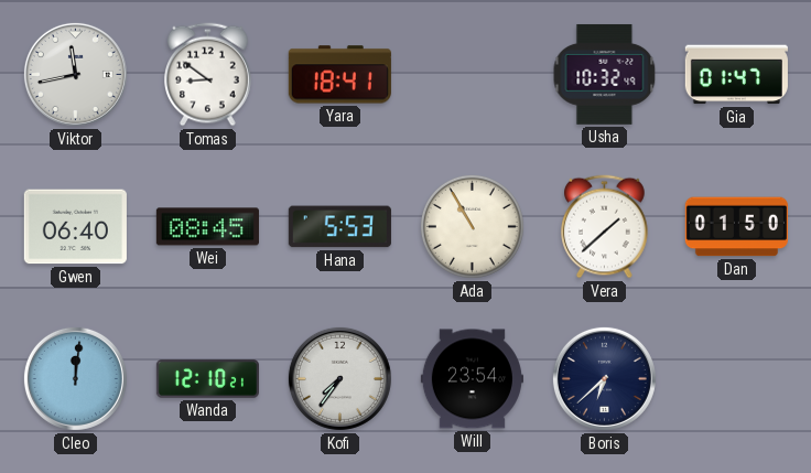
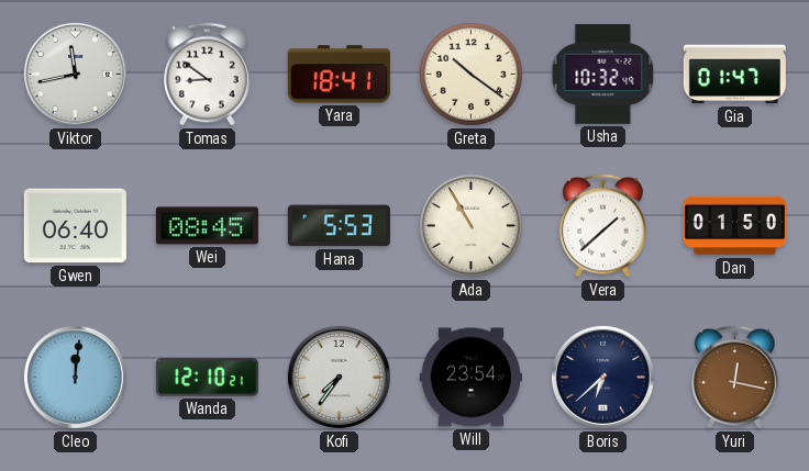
Greta: none -> 10:21 (470, 74)
Yuri: none -> 12:17 (735, 378)
